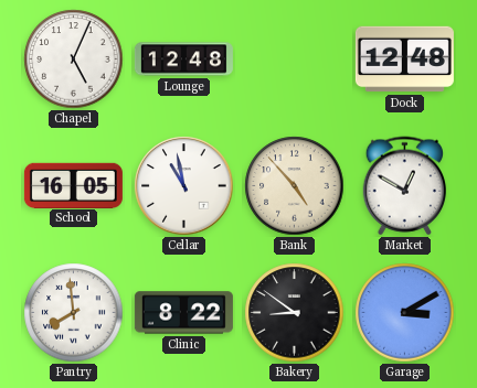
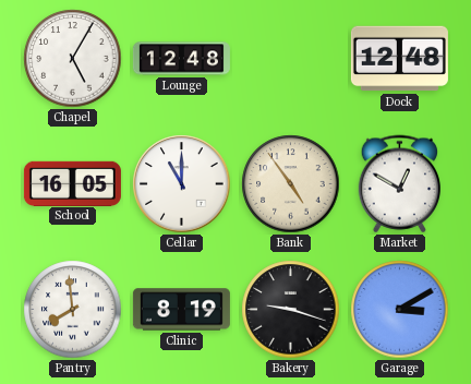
Chapel: 5:04 -> 5:05 (73, 59)
Cellar: 10:58 -> 11:00 (182, 184)
Bank: 4:53 -> 4:54 (291, 184)
Clinic: 8:22 -> 8:19 (181, 310)
Bakery: 8:51 -> 9:18 (291, 310)
